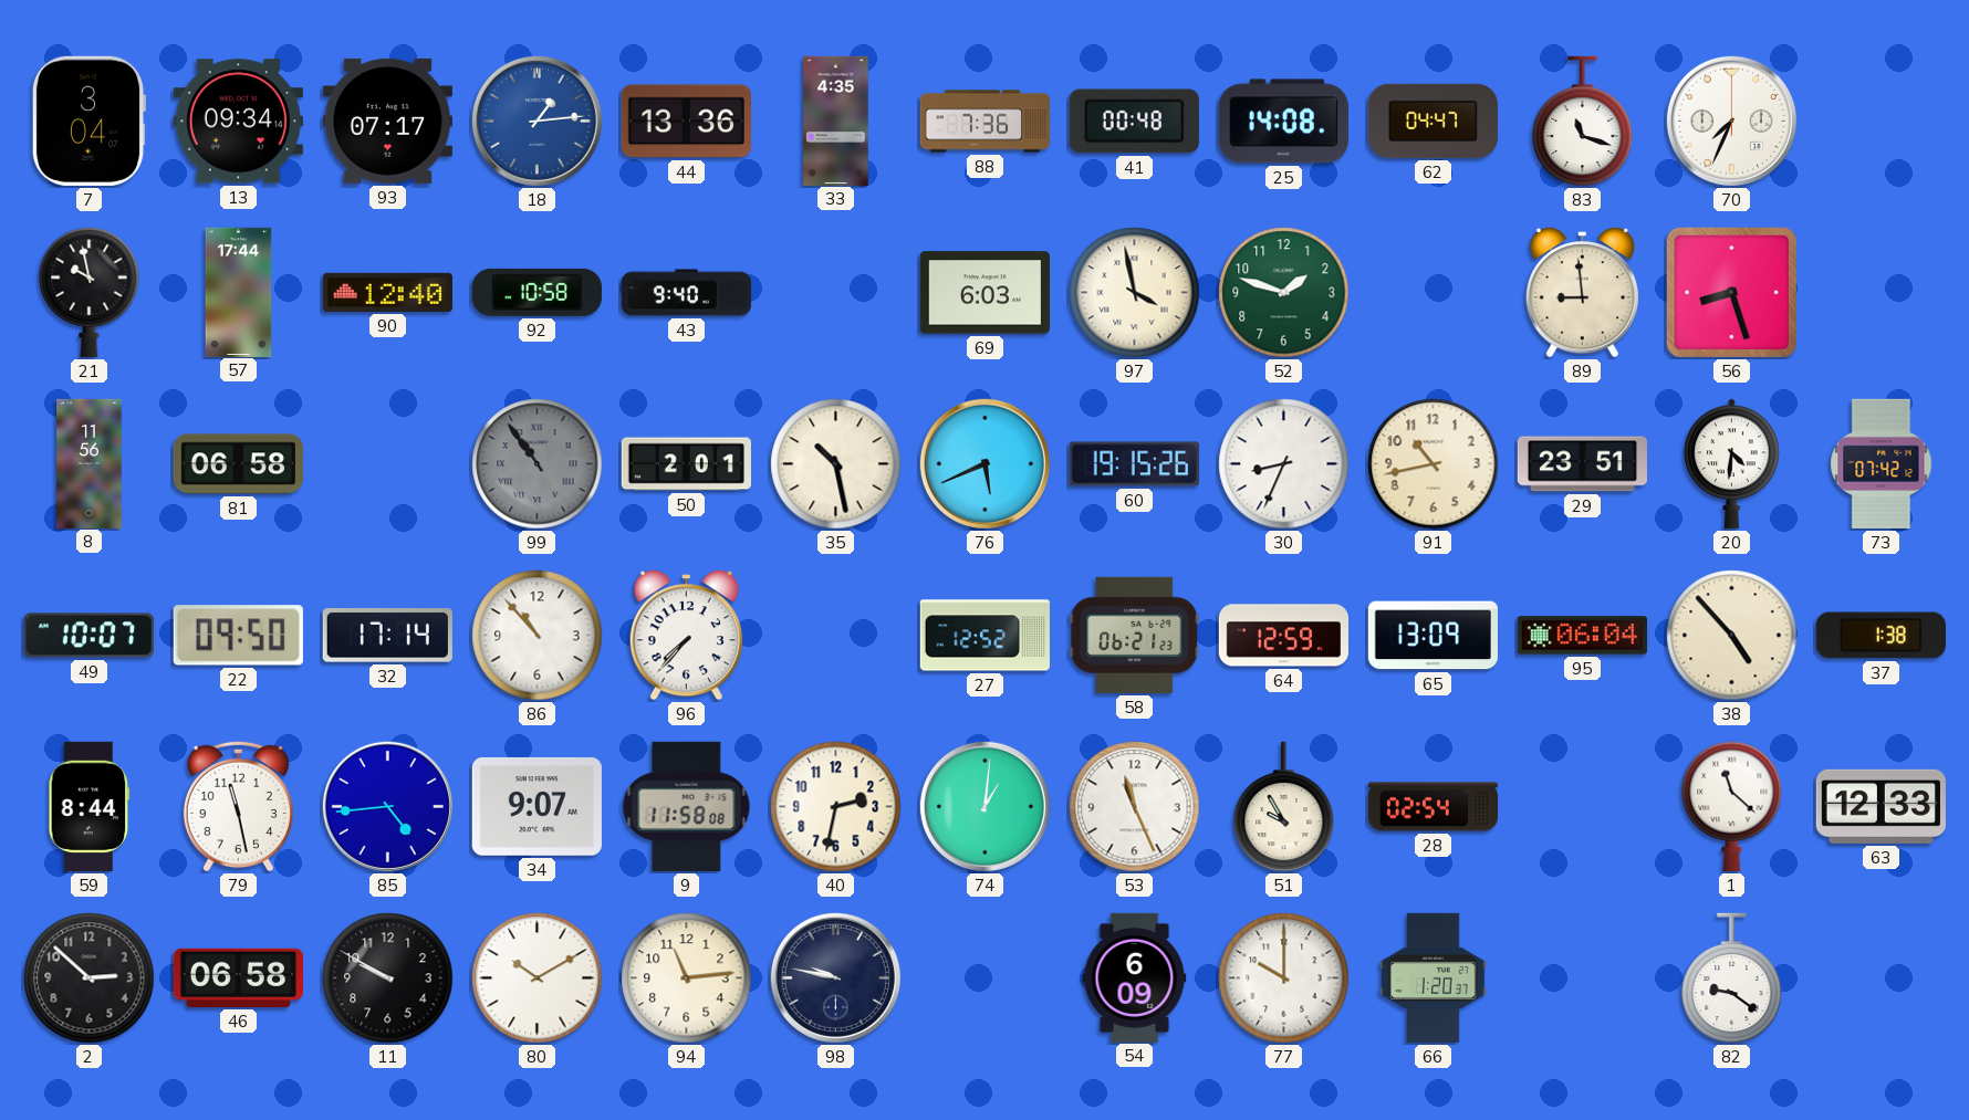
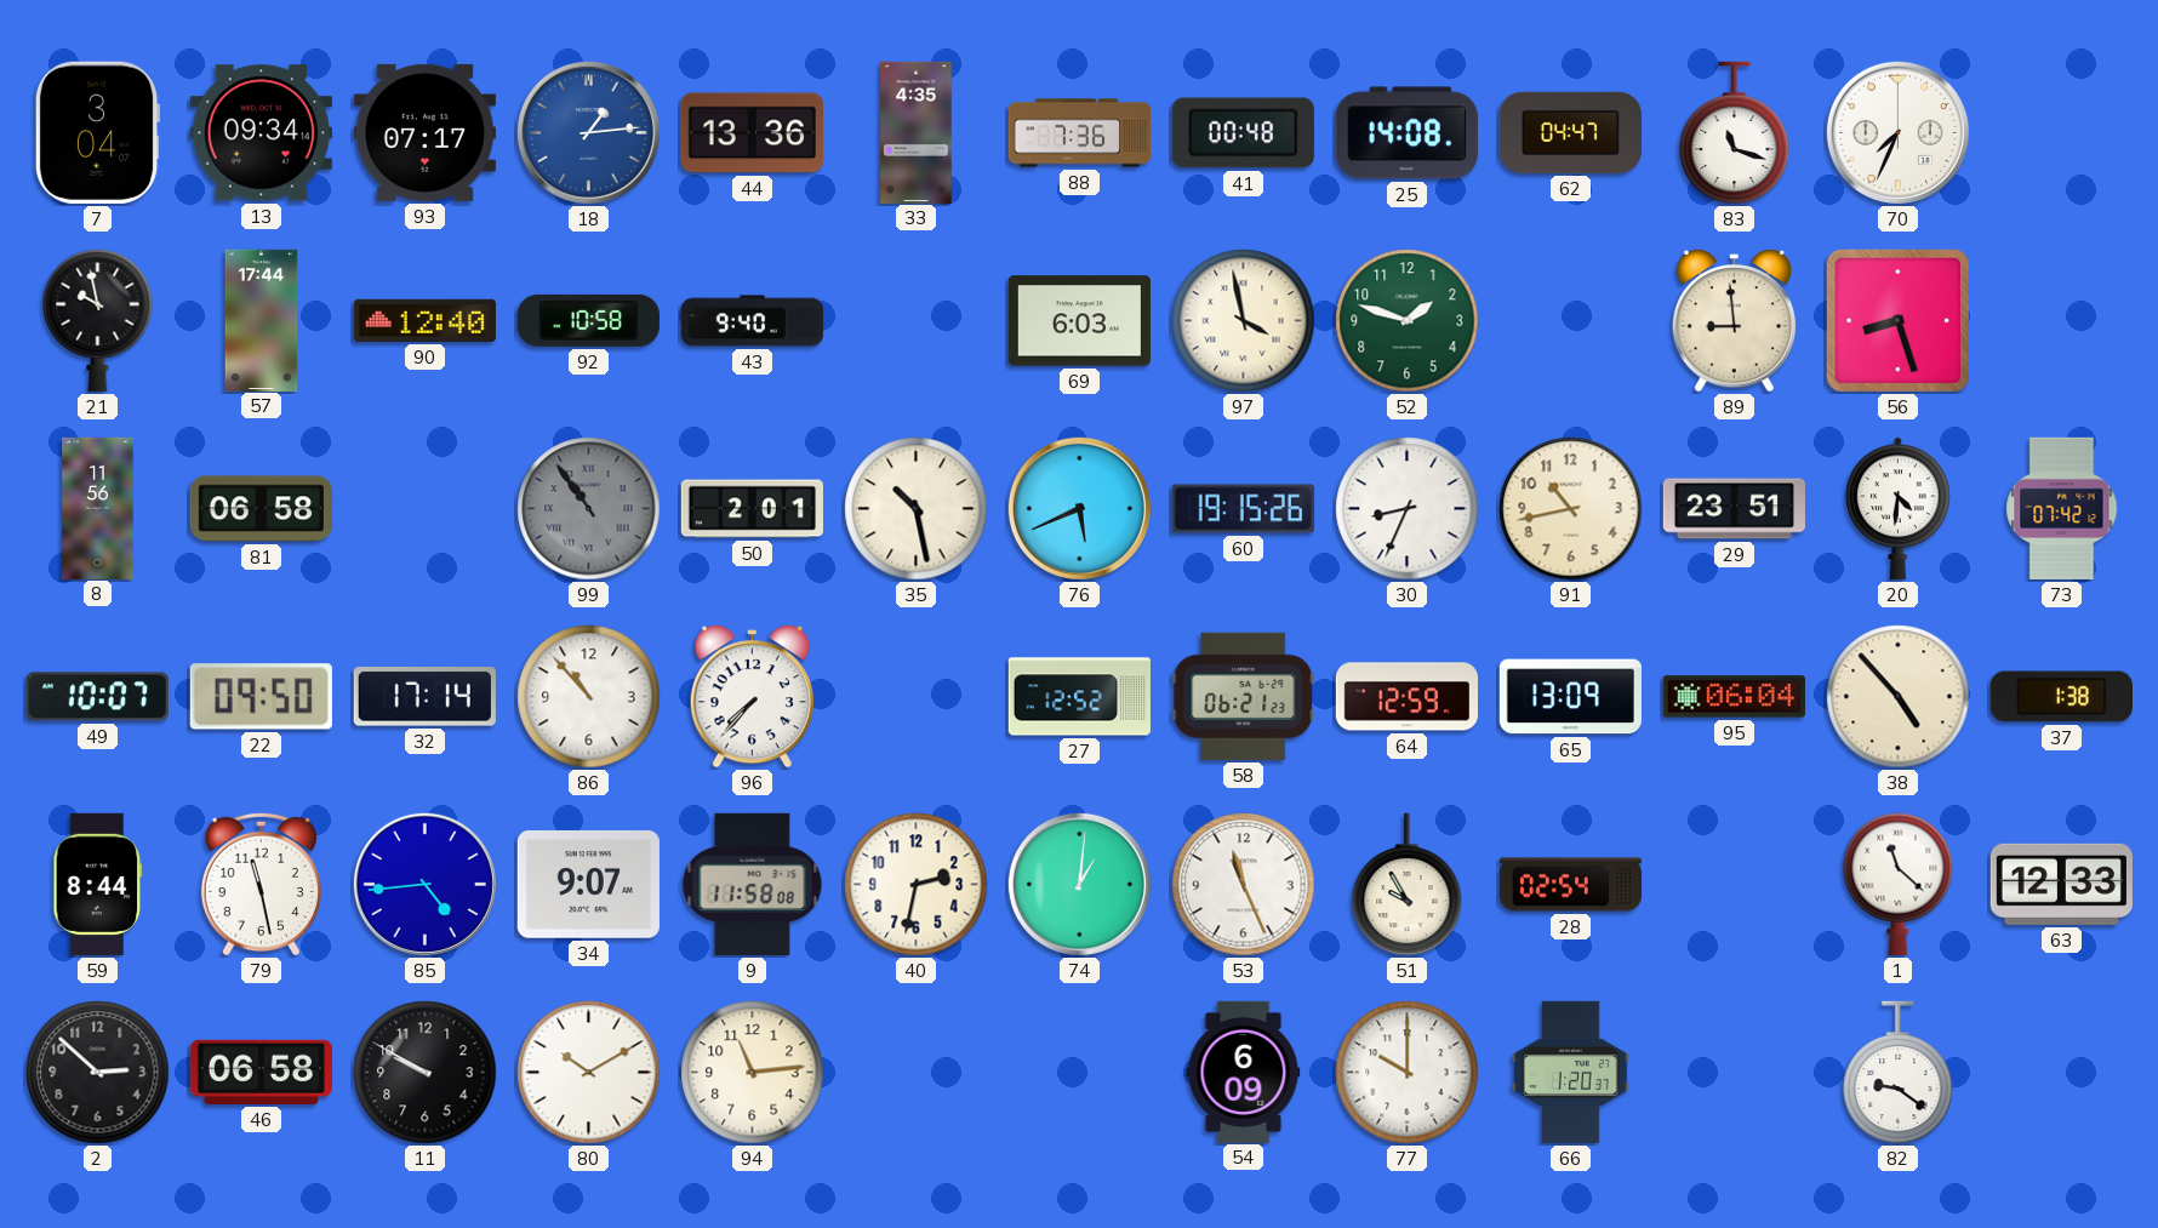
98: 9:47 -> none (835, 977)
